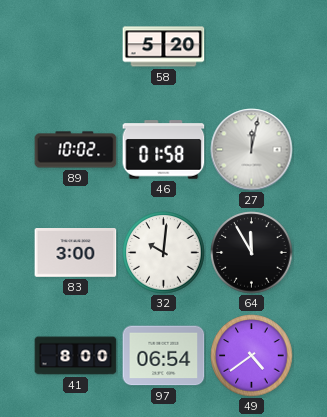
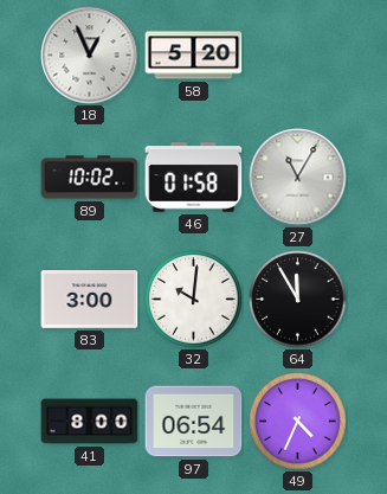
18: none -> 12:56 (90, 56)
27: 12:02 -> 11:05 (298, 178)
49: 4:39 -> 4:34 (298, 422)
